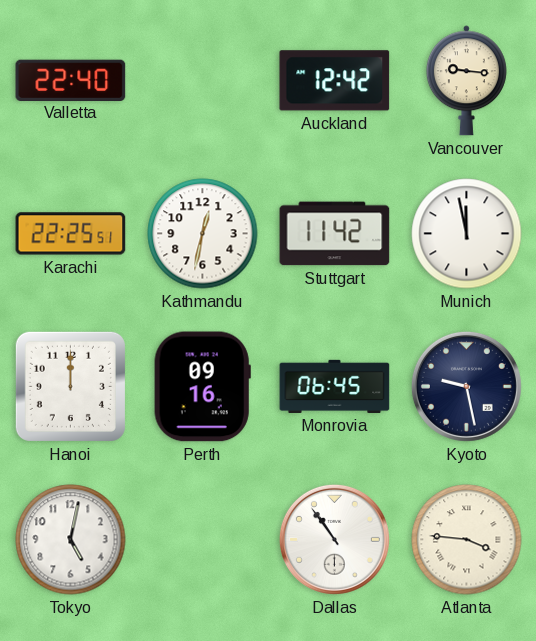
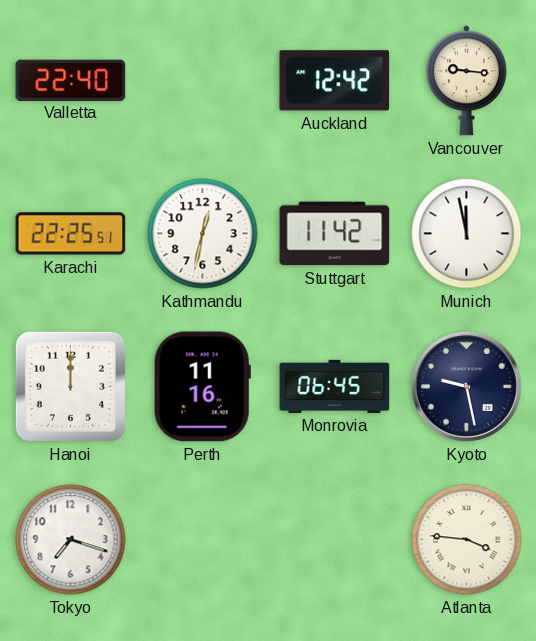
Perth: 09:16 -> 11:16 (202, 387)
Tokyo: 5:02 -> 7:18 (71, 540)
Dallas: 10:54 -> none (334, 539)
